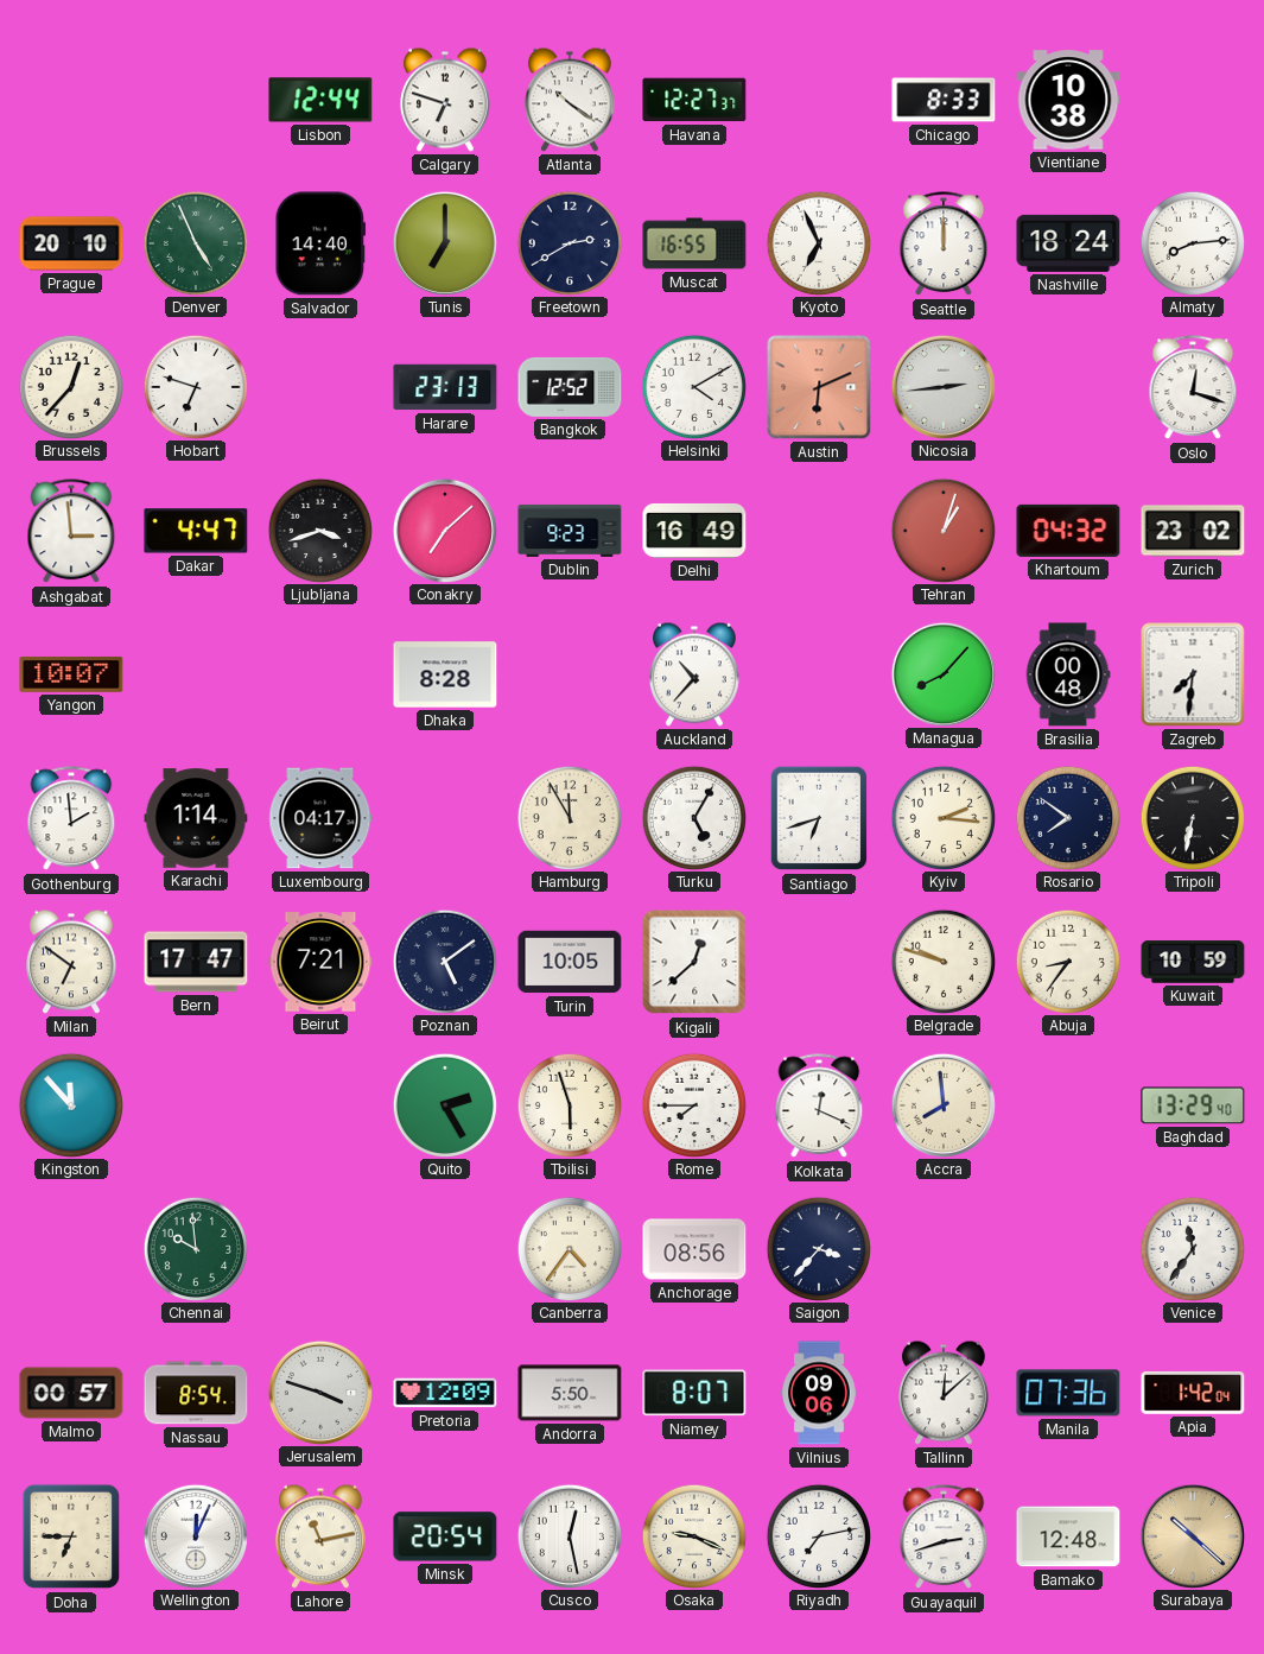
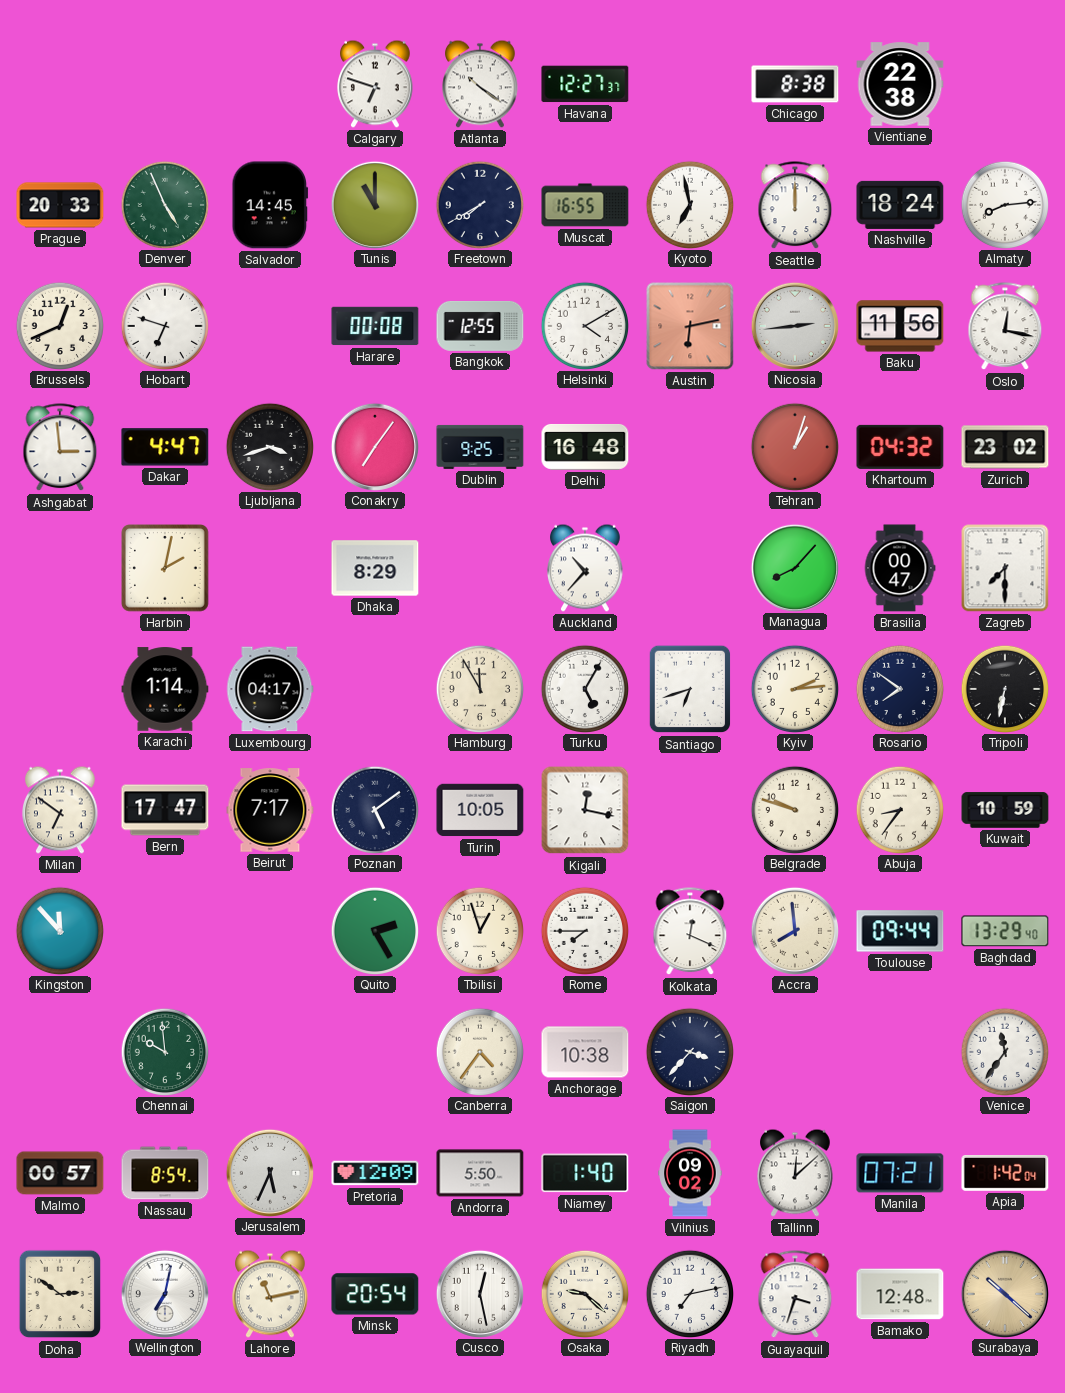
Lisbon: 12:44 -> none (320, 100)
Chicago: 8:33 -> 8:38 (795, 84)
Vientiane: 10:38 -> 22:38 (900, 84)
Prague: 20:10 -> 20:33 (60, 205)
Salvador: 14:40 -> 14:45 (270, 205)
Tunis: 7:00 -> 11:00 (375, 204)
Freetown: 2:40 -> 7:40 (479, 204)
Kyoto: 6:56 -> 6:58 (689, 204)
Brussels: 12:37 -> 12:41 (59, 325)
Harare: 23:13 -> 00:08 (375, 326)
Bangkok: 12:52 -> 12:55 (480, 326)
Austin: 6:11 -> 6:13 (690, 326)
Baku: none -> 11:56 (900, 326)
Oslo: 12:18 -> 12:17 (1005, 327)
Conakry: 7:08 -> 7:06 (375, 446)
Dublin: 9:23 -> 9:25 (480, 447)
Delhi: 16:49 -> 16:48 (585, 447)
Yangon: 10:07 -> none (71, 674)
Harbin: none -> 2:02 (166, 569)
Dhaka: 8:28 -> 8:29 (375, 568)
Brasilia: 00:48 -> 00:47 (900, 568)
Zagreb: 7:31 -> 7:30 (1005, 568)
Gothenburg: 1:59 -> none (71, 819)
Kyiv: 2:16 -> 2:14 (794, 688)
Beirut: 7:21 -> 7:17 (270, 810)
Kigali: 12:38 -> 12:17 (585, 810)
Tbilisi: 5:57 -> 12:57 (479, 930)
Toulouse: none -> 09:44 (900, 931)
Anchorage: 08:56 -> 10:38 (585, 1052)
Jerusalem: 3:48 -> 5:34 (270, 1172)
Niamey: 8:07 -> 1:40 (585, 1173)
Vilnius: 09:06 -> 09:02 (690, 1173)
Manila: 07:36 -> 07:21 (900, 1173)
Doha: 6:45 -> 2:51 (60, 1294)
Wellington: 12:04 -> 7:02 (165, 1293)
Osaka: 9:19 -> 9:22 (584, 1293)
Guayaquil: 2:42 -> 3:33 (795, 1295)
